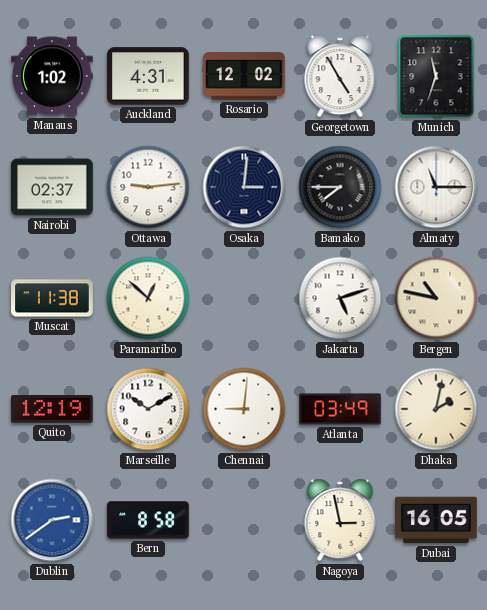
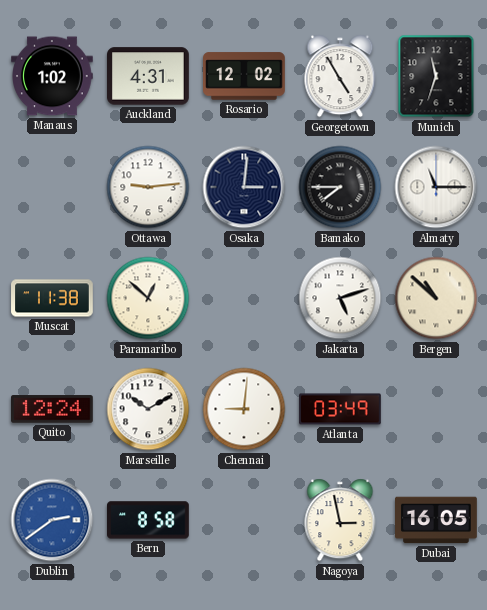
Nairobi: 02:37 -> none (53, 187)
Bergen: 10:47 -> 10:52 (436, 298)
Quito: 12:19 -> 12:24 (53, 409)
Dhaka: 2:02 -> none (436, 409)
